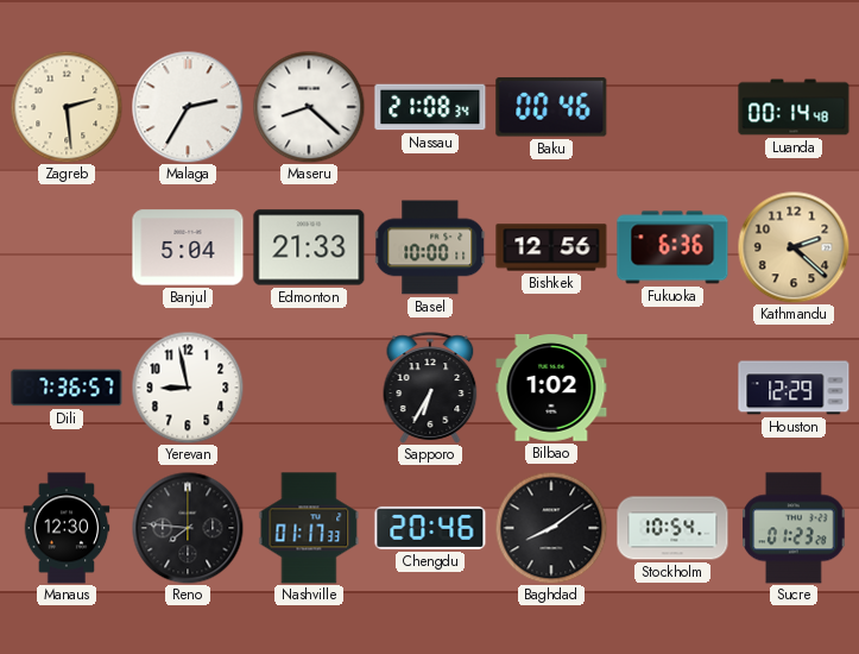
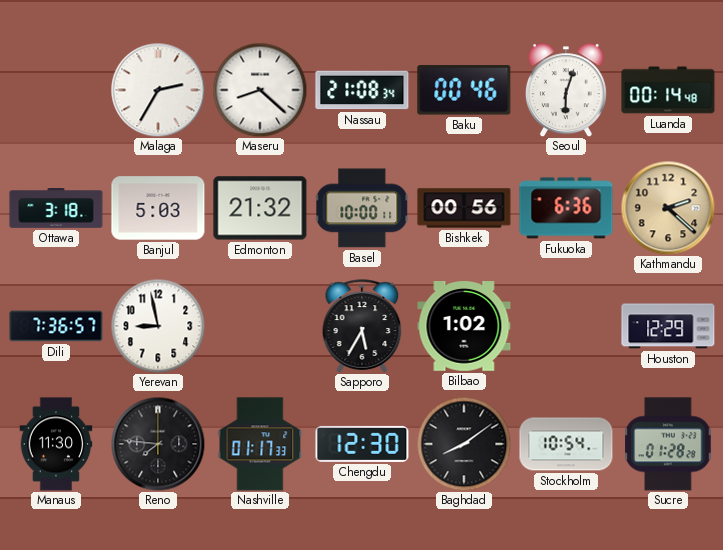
Zagreb: 2:29 -> none (67, 107)
Seoul: none -> 6:03 (566, 90)
Ottawa: none -> 3:18 (56, 209)
Banjul: 5:04 -> 5:03 (158, 208)
Edmonton: 21:33 -> 21:32 (260, 208)
Bishkek: 12:56 -> 00:56 (464, 208)
Sapporo: 6:35 -> 5:35 (362, 326)
Manaus: 12:30 -> 11:30 (56, 444)
Chengdu: 20:46 -> 12:30 (362, 444)
Sucre: 01:23 -> 01:28 (668, 444)
